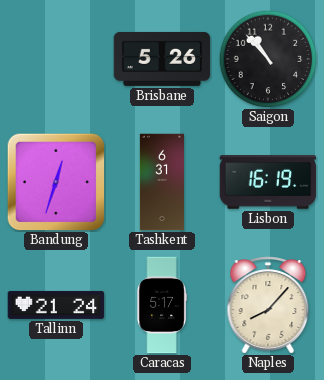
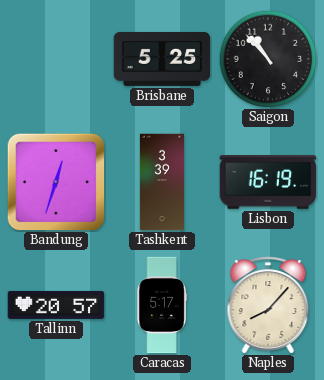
Brisbane: 5:26 -> 5:25 (162, 59)
Tashkent: 6:31 -> 3:39 (161, 182)
Tallinn: 21:24 -> 20:57 (56, 305)
